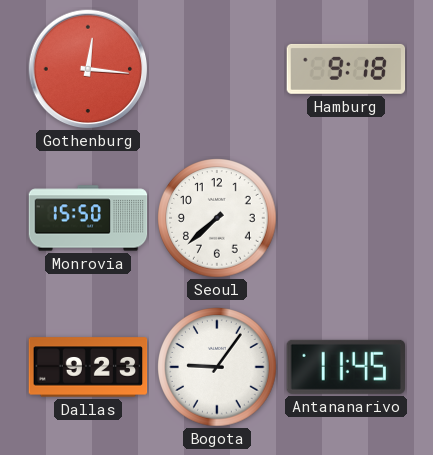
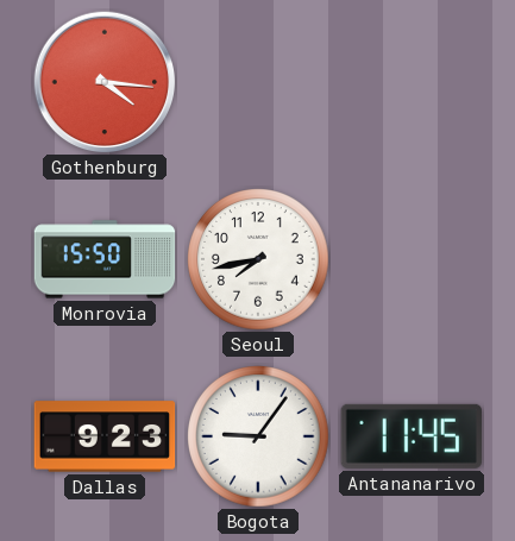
Gothenburg: 12:16 -> 4:16 (105, 82)
Hamburg: 9:18 -> none (346, 69)
Seoul: 7:38 -> 7:43 (258, 259)
